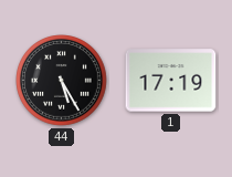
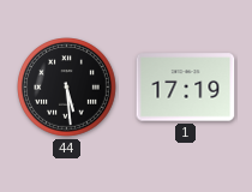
44: 5:25 -> 5:29 (67, 88)
